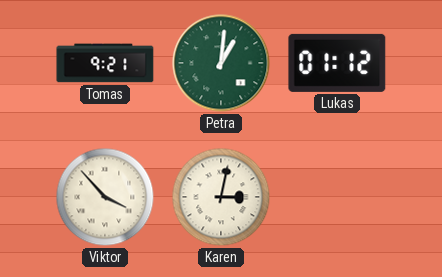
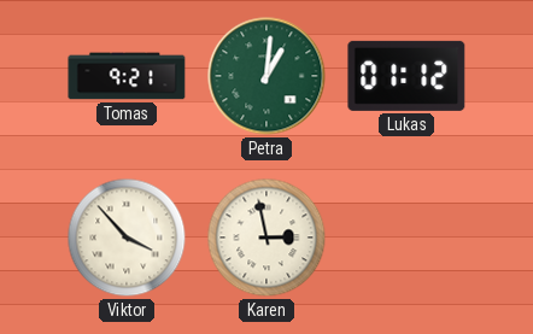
Karen: 3:02 -> 2:58 (266, 238)
